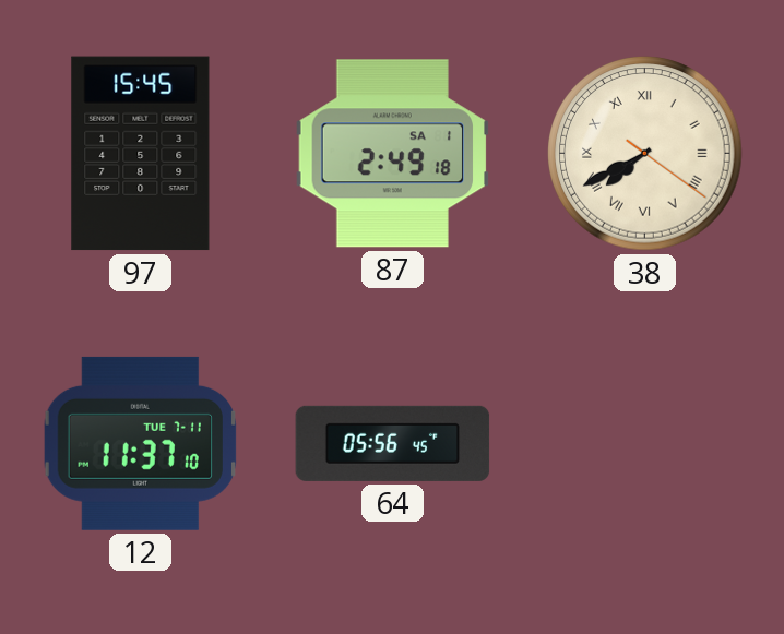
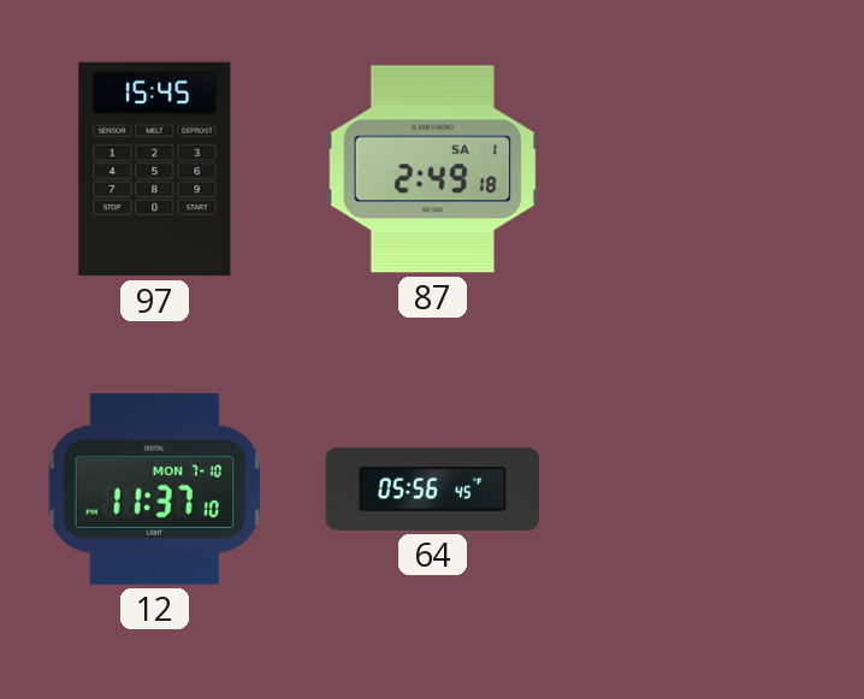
38: 7:40 -> none (645, 154)
12 date: TUE 7-11 -> MON 7-10 (154, 488)
